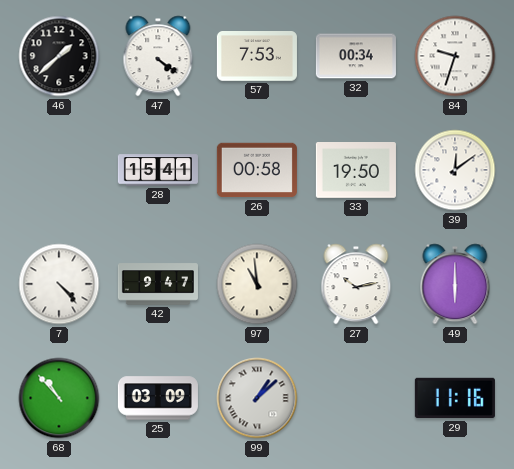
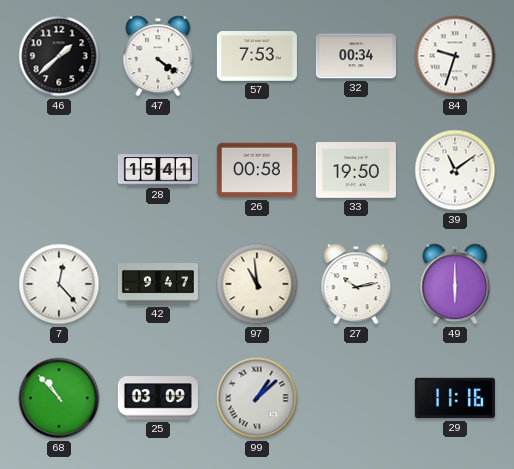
39: 12:09 -> 11:09 (455, 170)
7: 4:23 -> 12:23 (59, 284)
